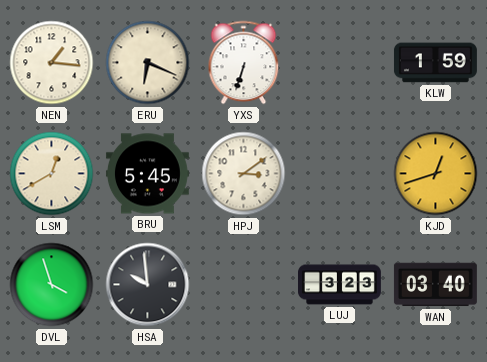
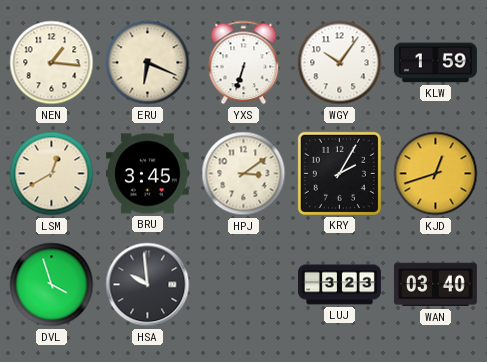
WGY: none -> 10:06 (340, 63)
BRU: 5:45 -> 3:45 (147, 174)
KRY: none -> 2:05 (339, 173)
